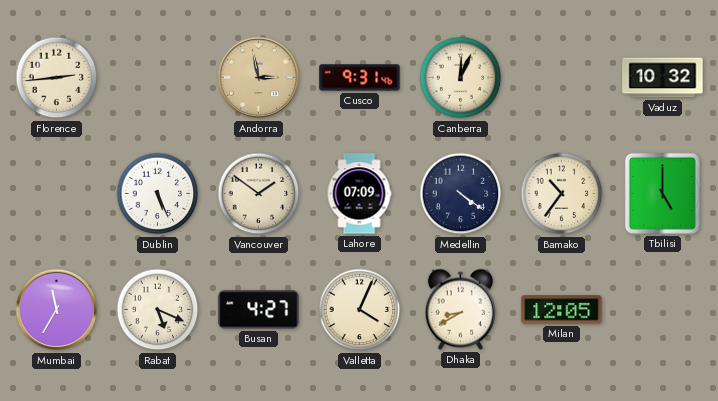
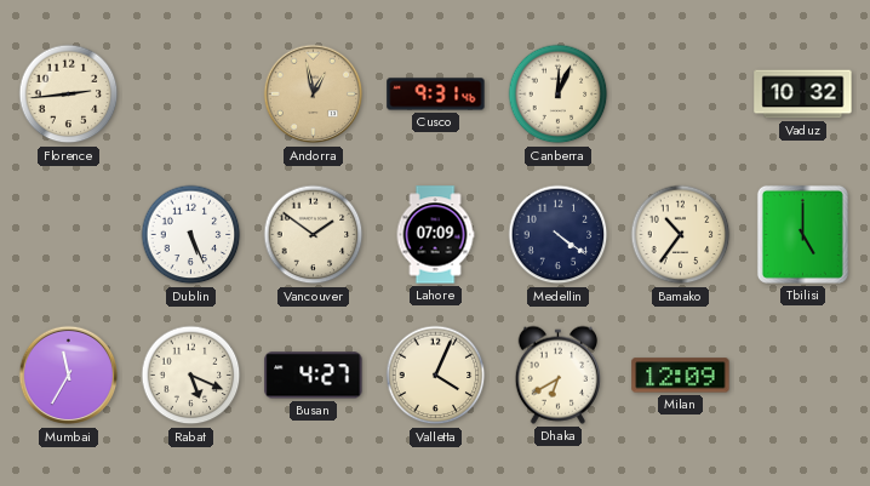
Andorra: 2:58 -> 12:58 (314, 95)
Dhaka: 8:40 -> 6:40 (559, 374)
Milan: 12:05 -> 12:09 (681, 376)
